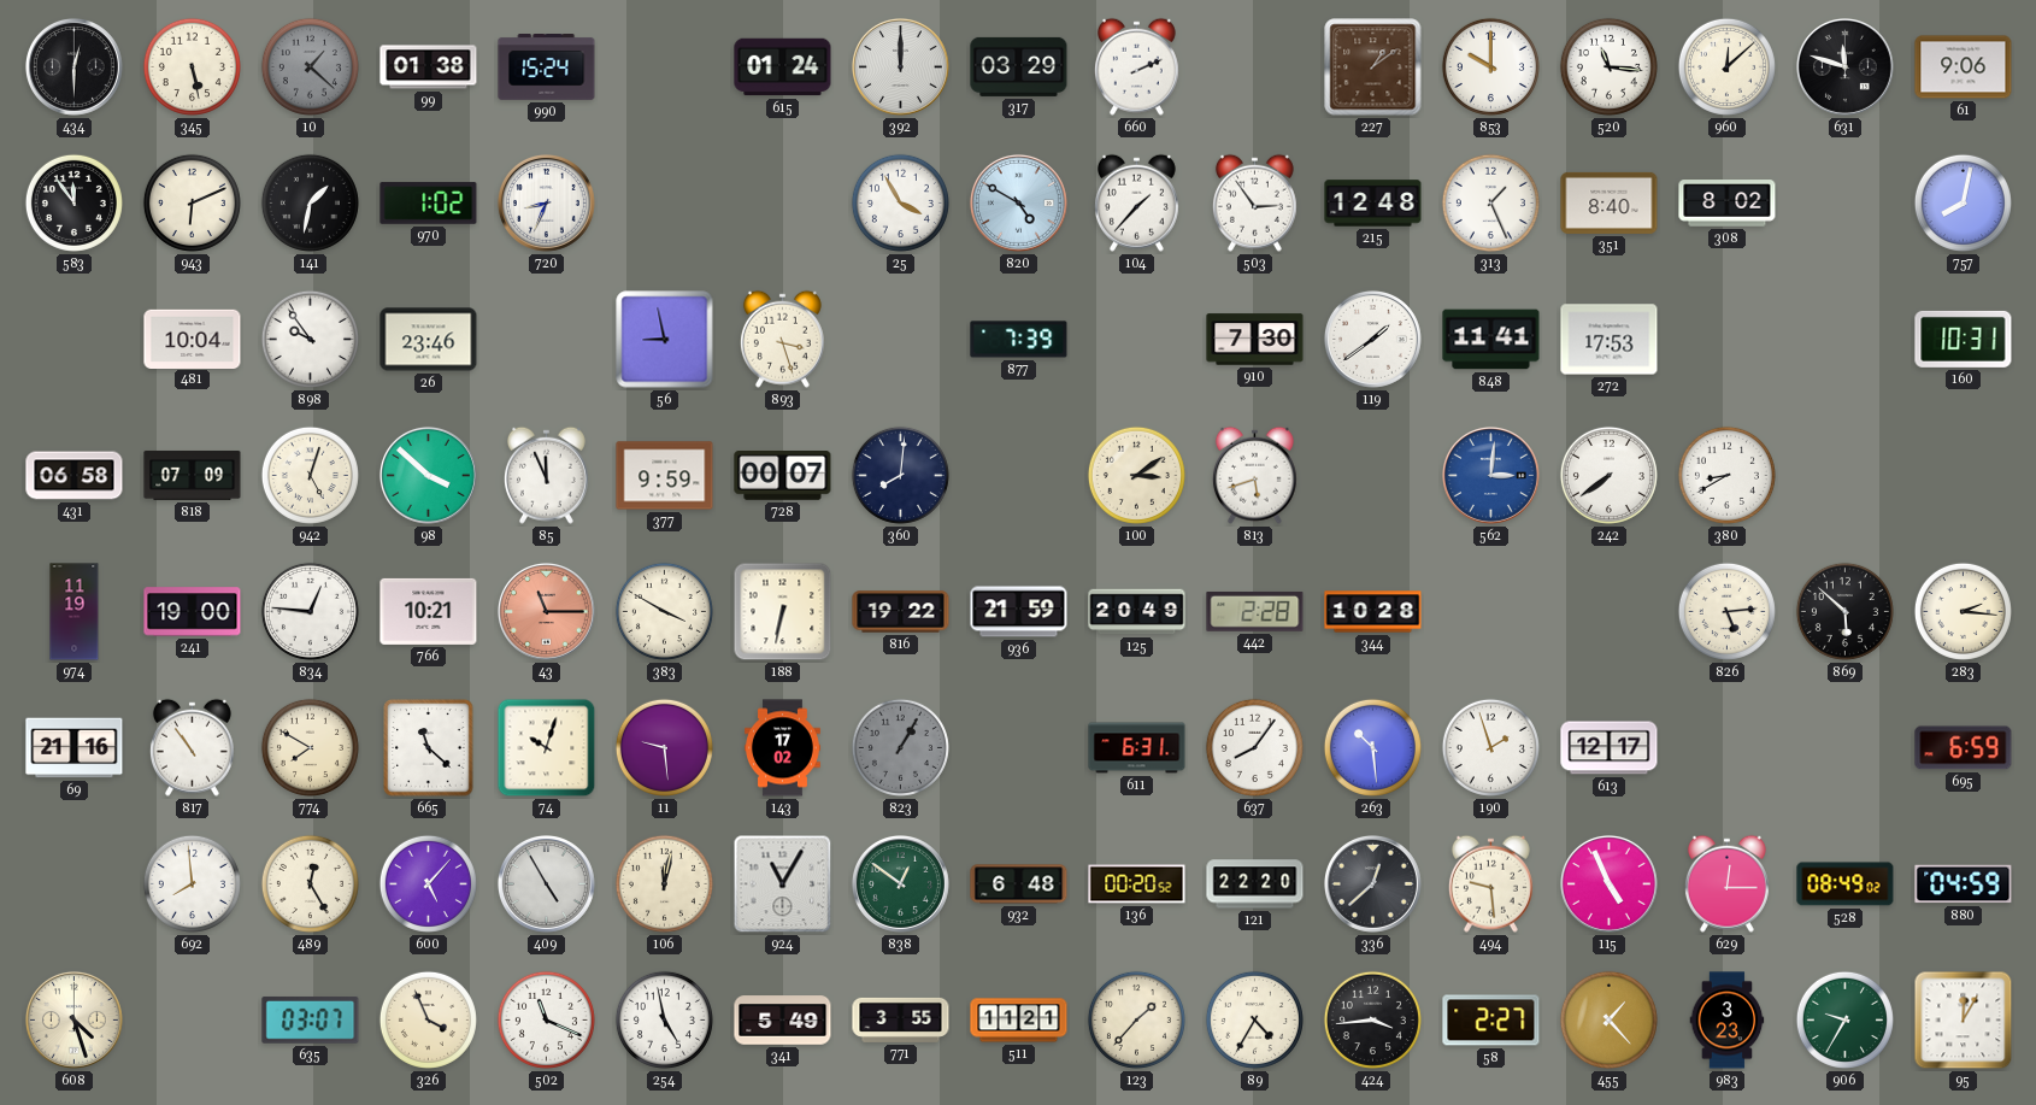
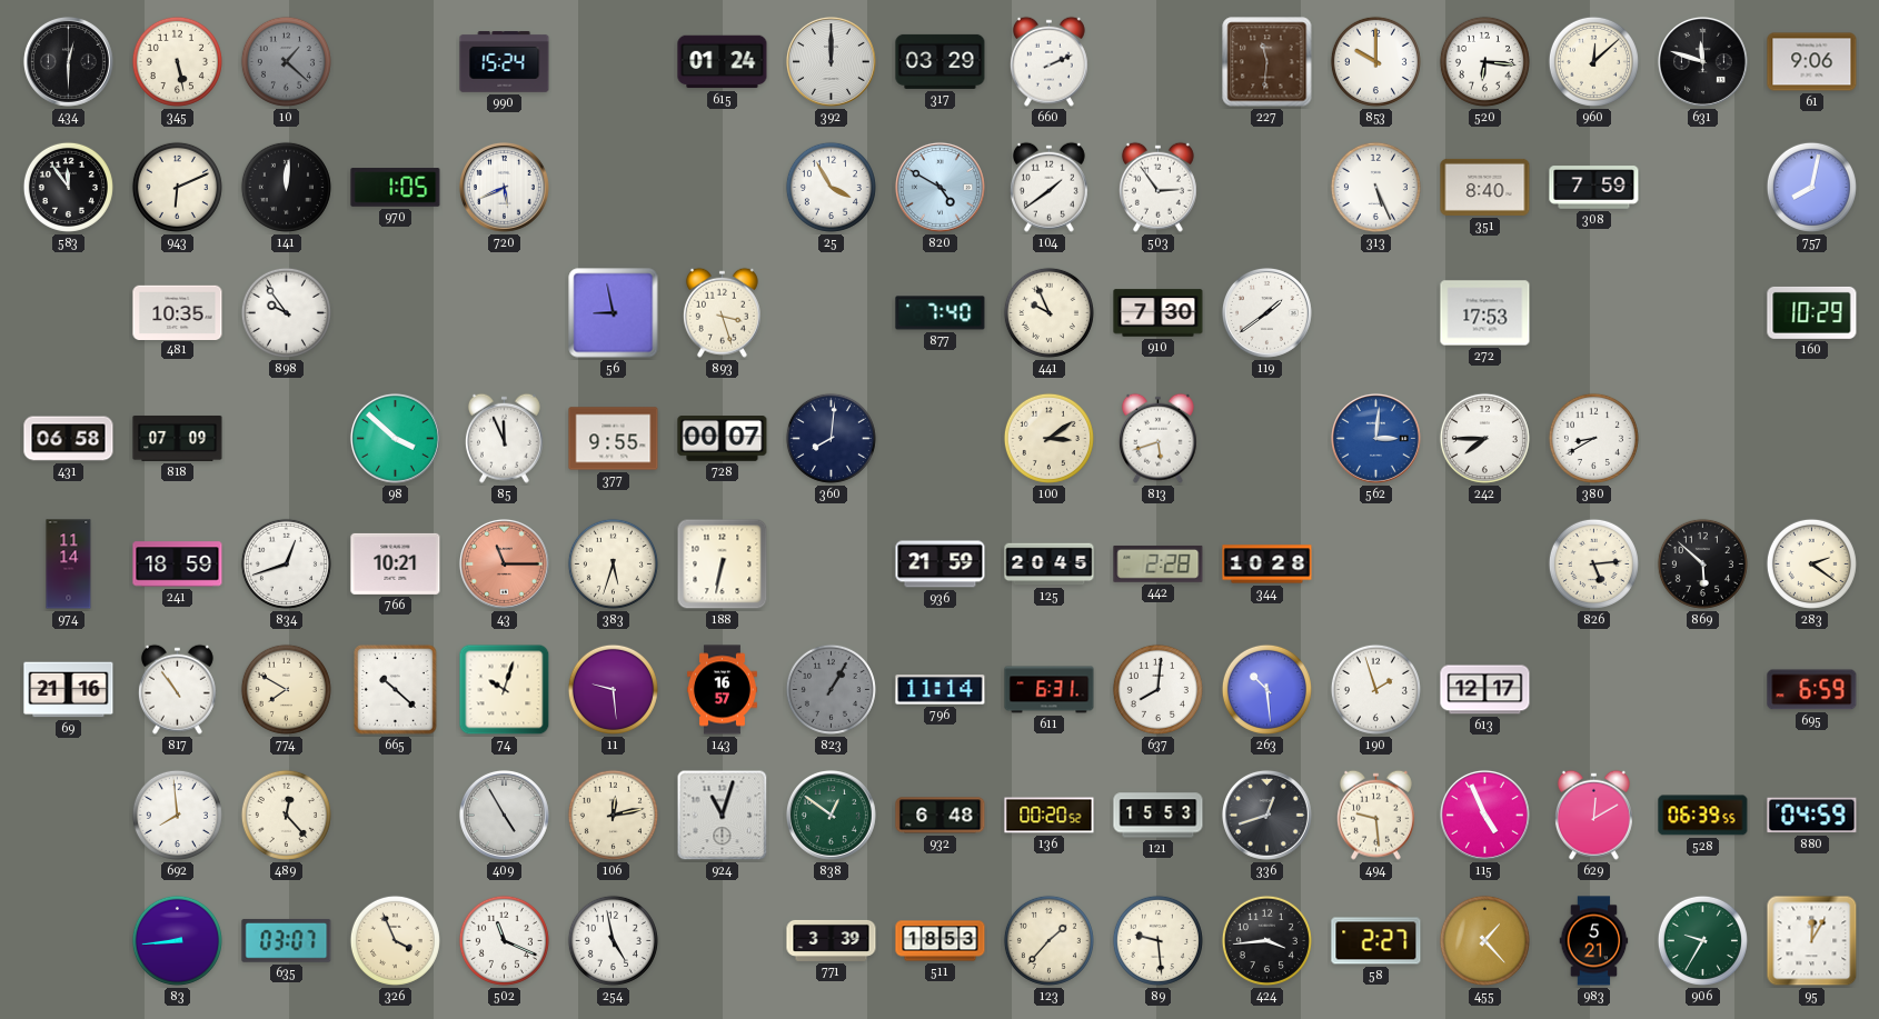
99: 01:38 -> none (429, 67)
227: 1:09 -> 11:31 (1267, 62)
520: 11:16 -> 6:16 (1484, 61)
141: 1:32 -> 12:01 (286, 187)
970: 1:02 -> 1:05 (396, 188)
720: 8:34 -> 5:41 (504, 187)
104: 1:37 -> 1:39 (1048, 187)
215: 12:48 -> none (1373, 204)
313: 1:26 -> 5:26 (1375, 187)
308: 8:02 -> 7:59 (1594, 188)
481: 10:04 -> 10:35 (178, 312)
26: 23:46 -> none (429, 340)
877: 7:39 -> 7:40 (941, 313)
441: none -> 9:56 (1048, 312)
848: 11:41 -> none (1491, 340)
160: 10:31 -> 10:29 (1812, 312)
942: 5:03 -> none (310, 475)
377: 9:59 -> 9:55 (614, 439)
242: 7:39 -> 7:45 (1484, 438)
974: 11:19 -> 11:14 (69, 565)
241: 19:00 -> 18:59 (178, 565)
834: 12:46 -> 12:42 (286, 563)
383: 3:50 -> 5:33 (613, 563)
816: 19:22 -> none (901, 612)
125: 20:49 -> 20:45 (1050, 565)
283: 2:16 -> 2:21 (1811, 563)
665: 11:22 -> 10:22 (396, 690)
143: 17:02 -> 16:57 (723, 690)
796: none -> 11:14 (941, 690)
637: 8:06 -> 8:01 (1157, 689)
489: 12:25 -> 12:23 (286, 815)
600: 5:07 -> none (428, 883)
106: 12:02 -> 12:13 (613, 815)
924: 11:05 -> 11:03 (723, 816)
121: 22:20 -> 15:53 (1159, 816)
336: 12:38 -> 12:42 (1266, 815)
629: 12:15 -> 12:10 (1593, 815)
528: 08:49 -> 06:39 (1703, 816)
608: 4:27 -> none (73, 1019)
83: none -> 8:44 (177, 940)
341: 5:49 -> none (783, 1021)
771: 3:55 -> 3:39 (832, 940)
511: 11:21 -> 18:53 (941, 941)
89: 4:35 -> 9:29 (1157, 940)
983: 3:23 -> 5:21 (1594, 941)
